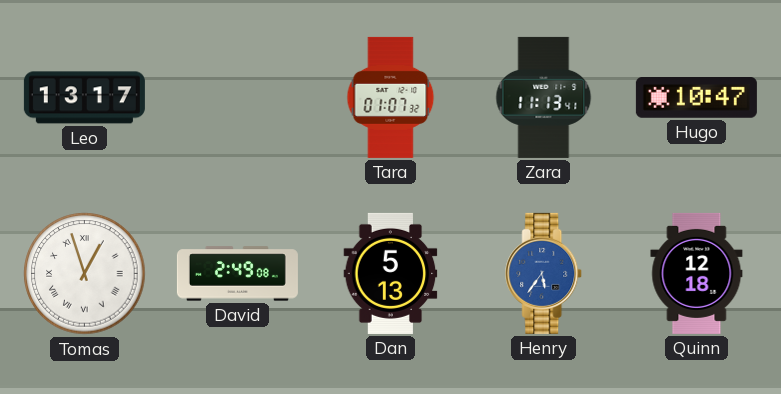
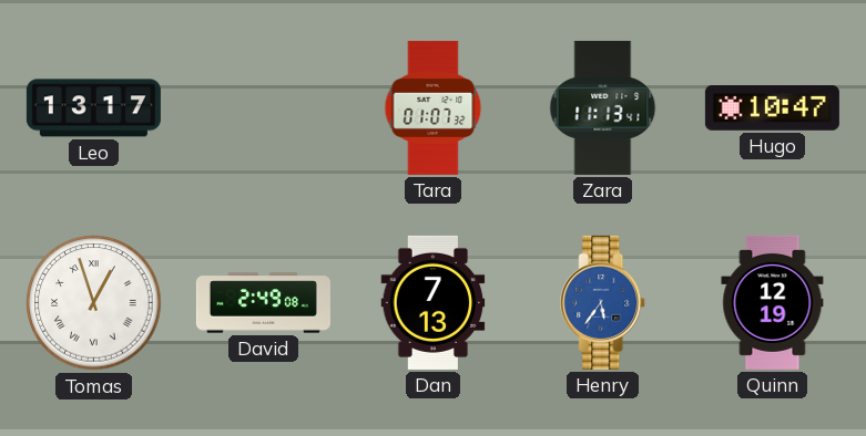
Dan: 5:13 -> 7:13 (434, 302)
Quinn: 12:18 -> 12:19 (773, 302)
